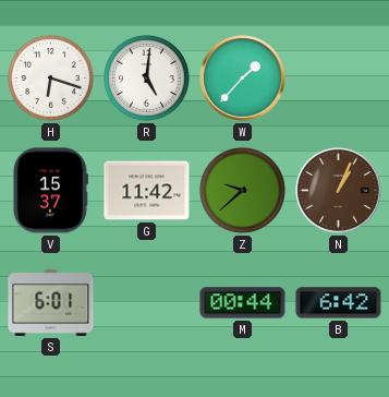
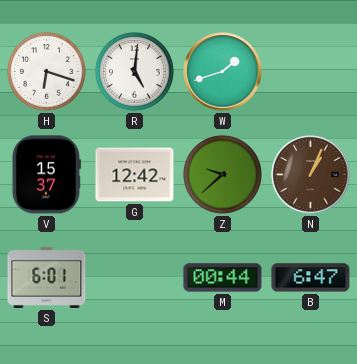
W: 1:37 -> 1:42 (223, 72)
G: 11:42 -> 12:42 (135, 175)
B: 6:42 -> 6:47 (311, 278)
